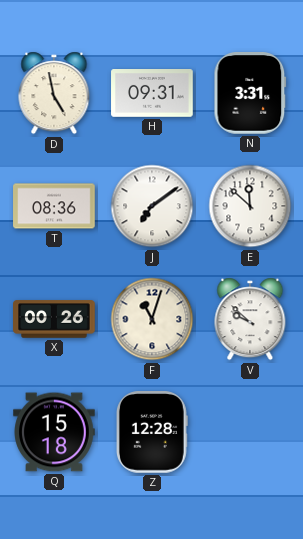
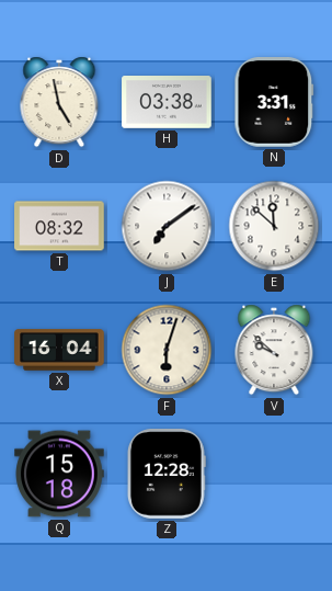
H: 09:31 -> 03:38 (167, 103)
T: 08:36 -> 08:32 (59, 226)
X: 00:26 -> 16:04 (59, 350)
F: 11:03 -> 6:03 (167, 350)
